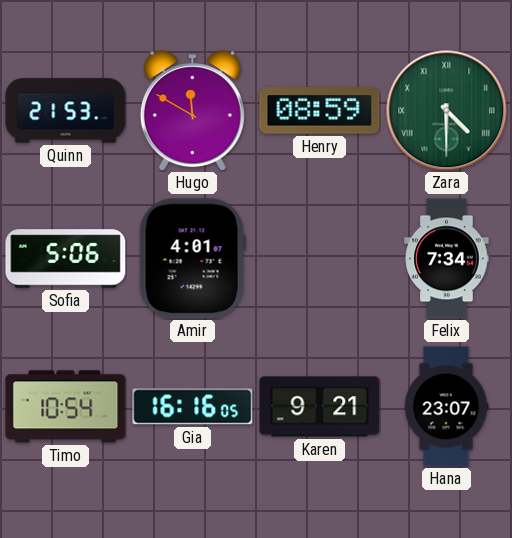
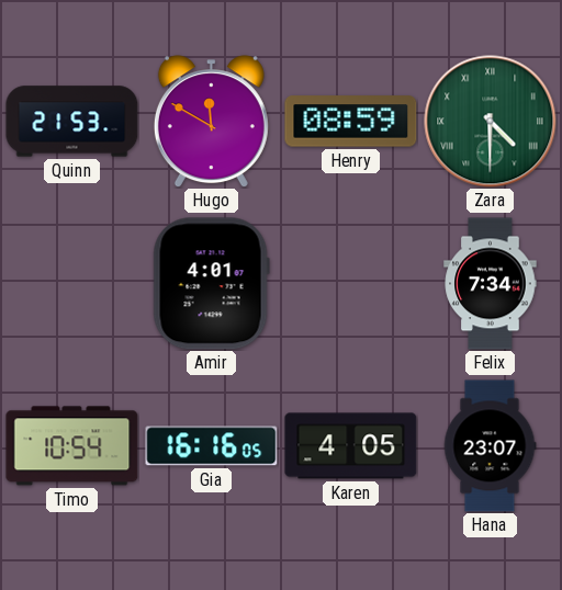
Sofia: 5:06 -> none (66, 259)
Karen: 9:21 -> 4:05 (351, 446)
